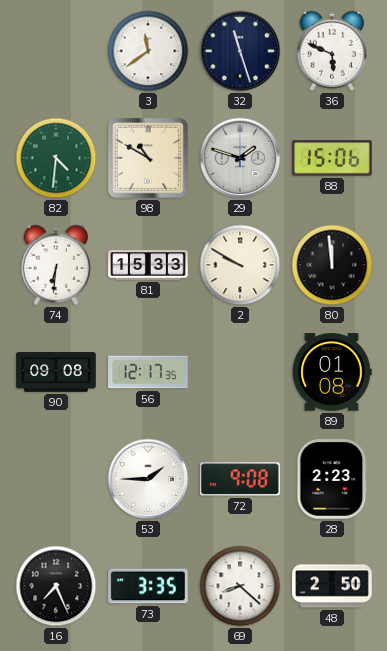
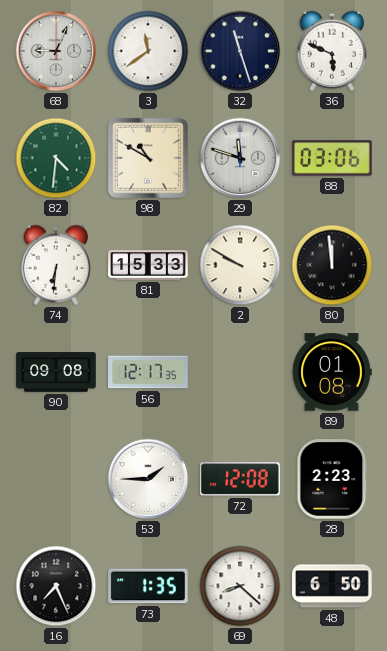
68: none -> 9:04 (56, 51)
29: 1:48 -> 11:48 (240, 158)
88: 15:06 -> 03:06 (332, 158)
72: 9:08 -> 12:08 (240, 479)
73: 3:35 -> 1:35 (148, 586)
48: 2:50 -> 6:50 (332, 586)
